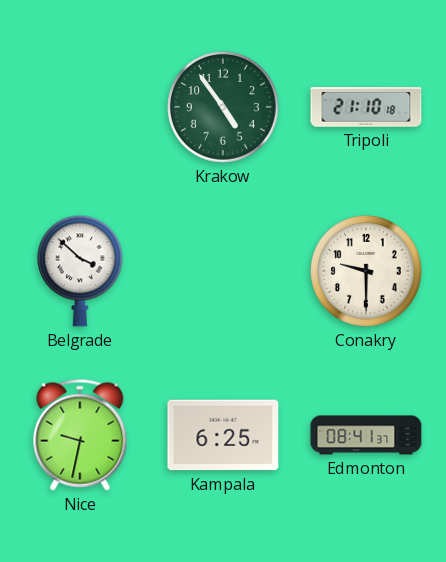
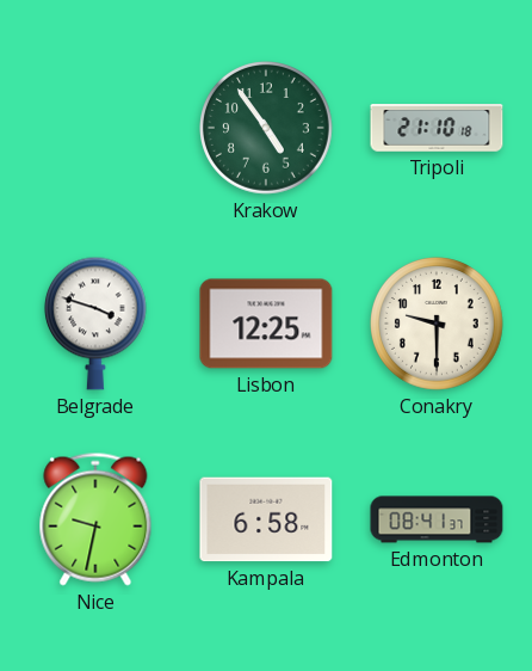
Belgrade: 3:52 -> 3:48 (95, 324)
Lisbon: none -> 12:25 (266, 324)
Kampala: 6:25 -> 6:58 (266, 519)
